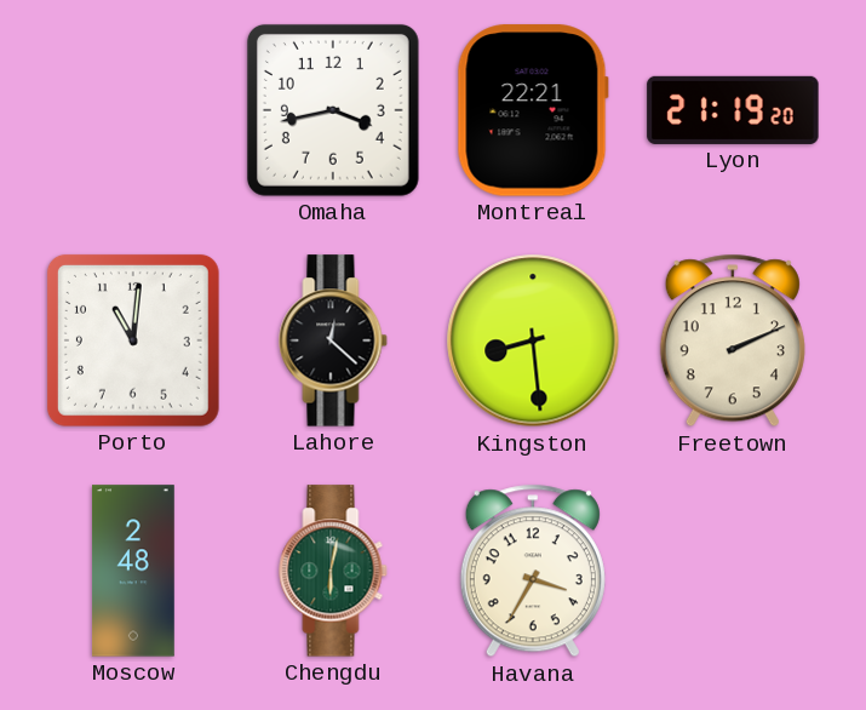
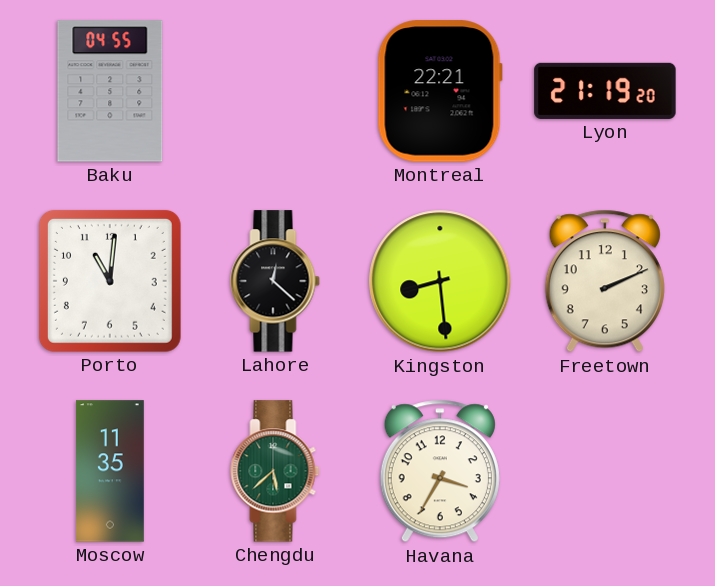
Baku: none -> 04:55 (110, 91)
Omaha: 3:43 -> none (333, 110)
Moscow: 2:48 -> 11:35 (111, 471)
Chengdu: 6:02 -> 5:38 (275, 471)
